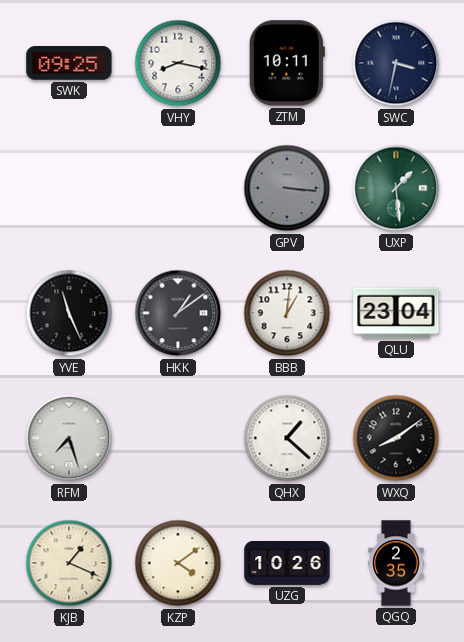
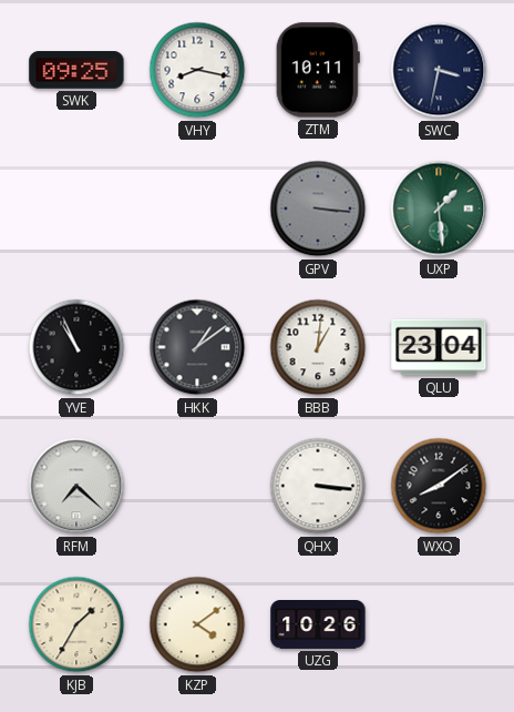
YVE: 11:26 -> 10:56 (76, 347)
RFM: 7:27 -> 7:22 (76, 486)
QHX: 1:22 -> 3:16 (318, 486)
KJB: 1:19 -> 1:35 (76, 624)
QGQ: 2:35 -> none (396, 563)
